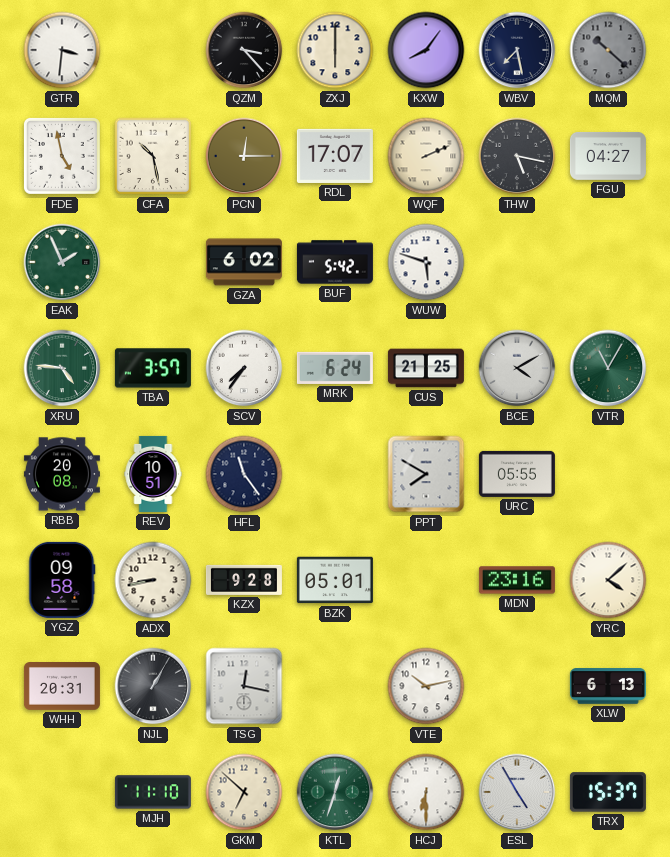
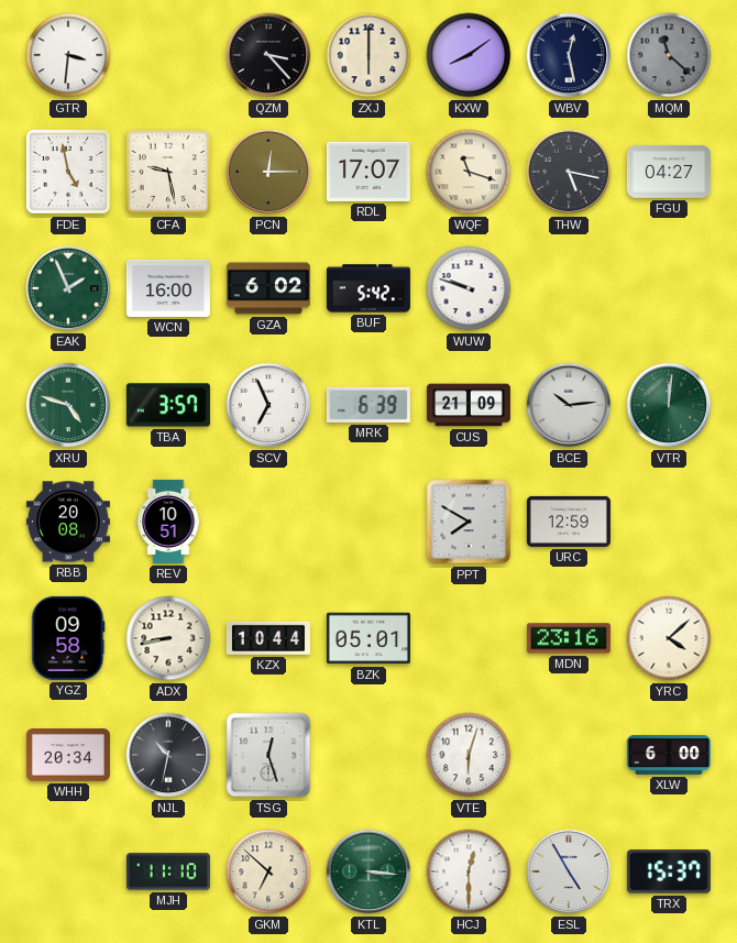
KXW: 8:06 -> 8:09 (469, 55)
WBV: 7:28 -> 12:28 (569, 55)
MQM: 10:22 -> 11:22 (669, 55)
CFA: 10:28 -> 9:28 (168, 172)
WQF: 2:11 -> 11:18 (469, 172)
WCN: none -> 16:00 (168, 288)
WUW: 5:48 -> 9:48 (469, 288)
XRU: 4:46 -> 4:48 (68, 405)
SCV: 7:36 -> 6:56 (268, 405)
MRK: 6:24 -> 6:39 (369, 405)
CUS: 21:25 -> 21:09 (469, 405)
BCE: 4:10 -> 10:14 (569, 405)
VTR: 11:05 -> 12:01 (669, 405)
HFL: 11:24 -> none (244, 474)
URC: 05:55 -> 12:59 (569, 522)
KZX: 9:28 -> 10:44 (268, 638)
WHH: 20:31 -> 20:34 (68, 756)
NJL: 1:05 -> 10:32 (168, 755)
TSG: 12:17 -> 12:27 (268, 755)
VTE: 10:13 -> 6:03 (469, 755)
XLW: 6:13 -> 6:00 (669, 755)
KTL: 12:33 -> 3:16 (369, 871)
HCJ: 6:30 -> 12:30 (469, 871)
